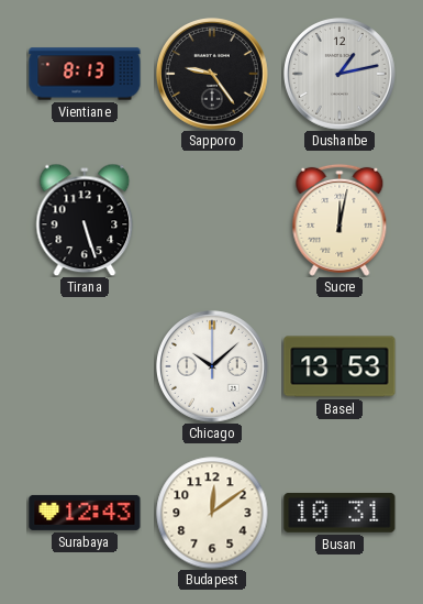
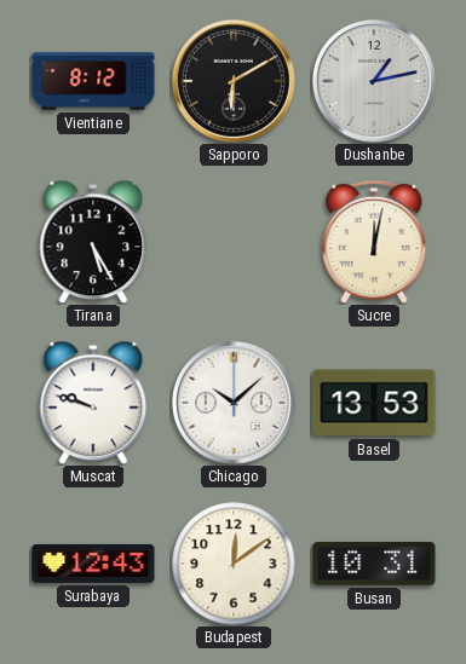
Vientiane: 8:13 -> 8:12 (93, 81)
Sapporo: 9:24 -> 6:10 (235, 82)
Tirana: 5:27 -> 5:25 (93, 242)
Muscat: none -> 9:48 (93, 403)
